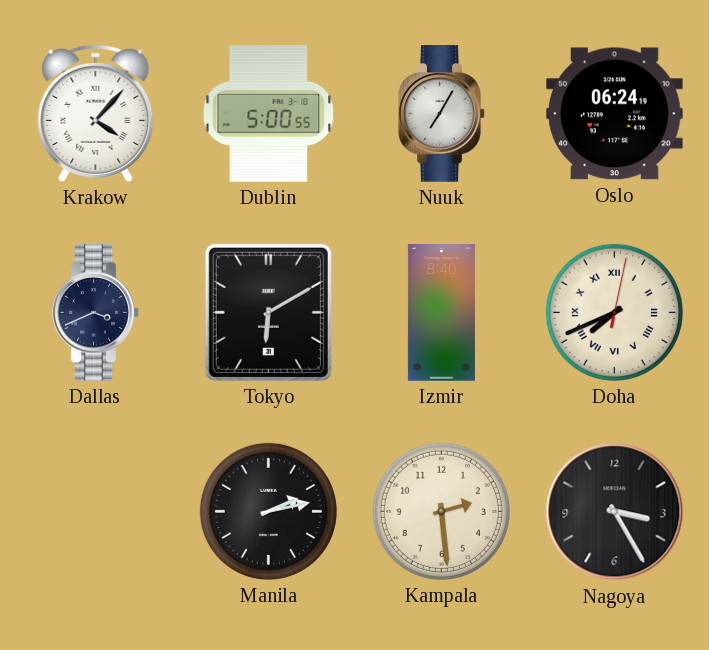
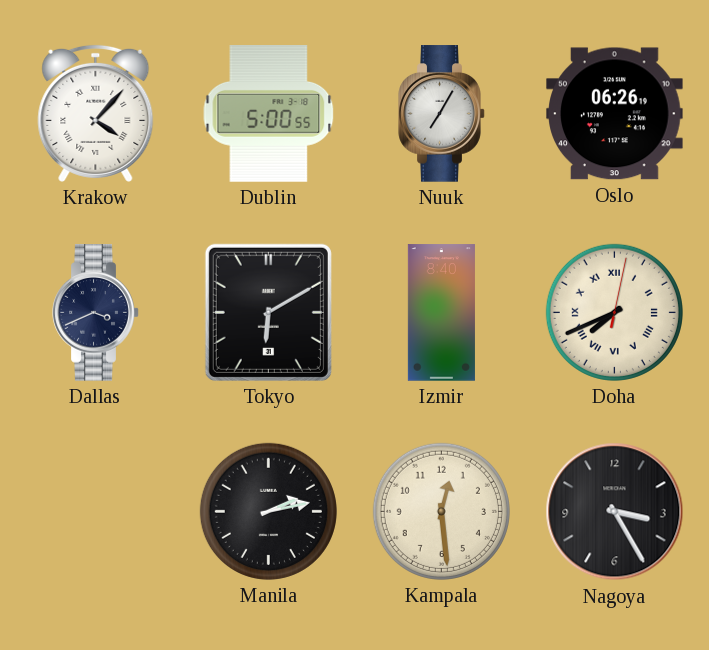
Oslo: 06:24 -> 06:26 (615, 114)
Kampala: 2:29 -> 12:29 (441, 511)
